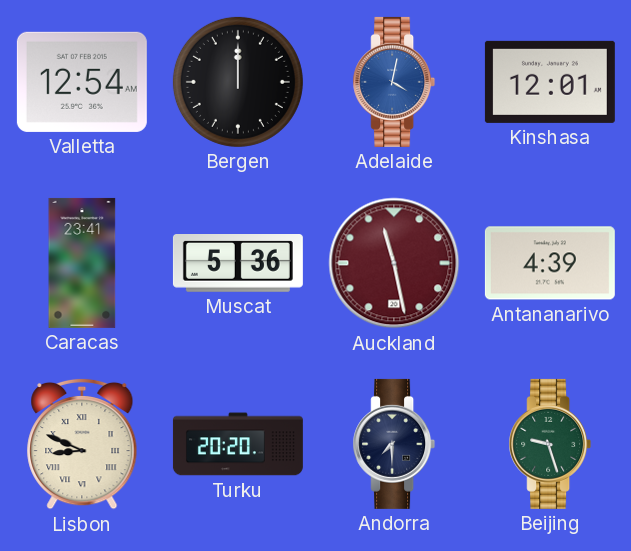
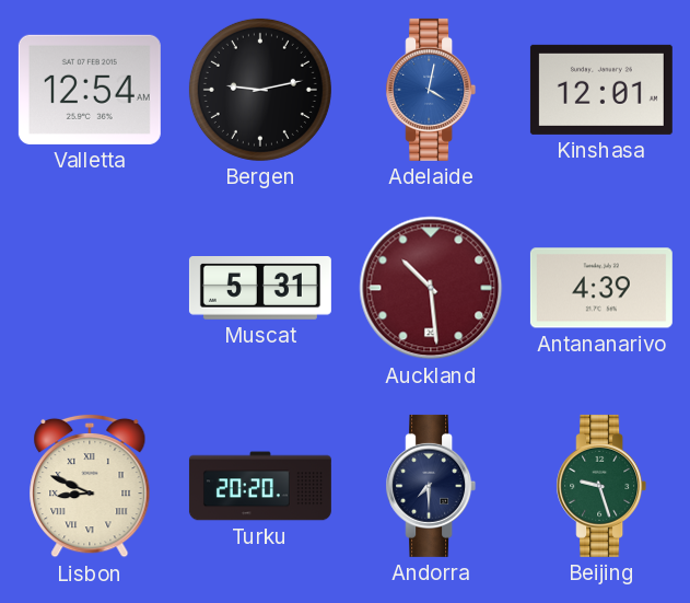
Bergen: 12:00 -> 9:13 (260, 90)
Caracas: 23:41 -> none (82, 263)
Muscat: 5:36 -> 5:31 (260, 289)
Auckland: 11:28 -> 10:29 (431, 288)
